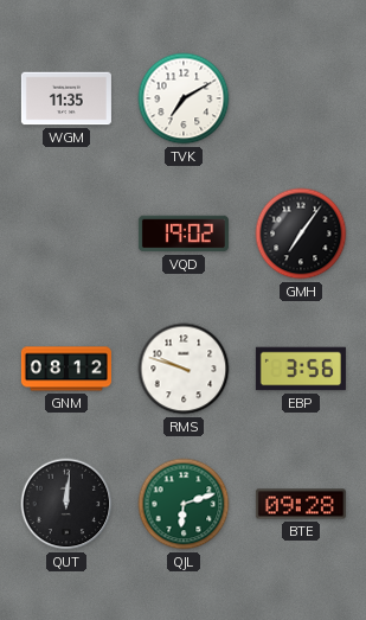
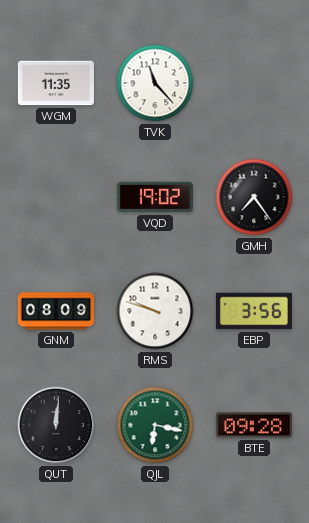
TVK: 7:10 -> 11:23 (155, 83)
GMH: 7:06 -> 7:24 (254, 197)
GNM: 08:12 -> 08:09 (56, 311)
QJL: 6:12 -> 6:17 (155, 425)
